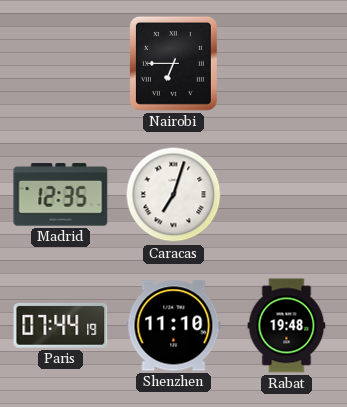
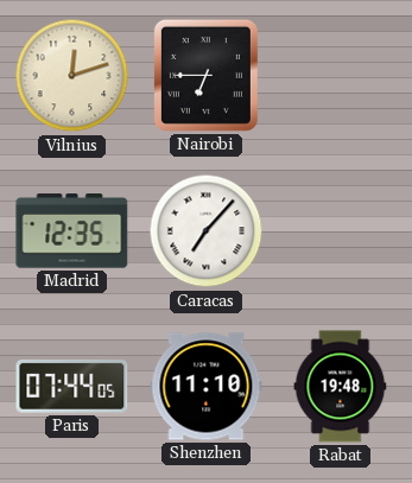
Vilnius: none -> 12:12 (72, 76)
Caracas: 7:03 -> 7:07 (207, 231)
Paris: 07:44:19 -> 07:44:05 (72, 386)
